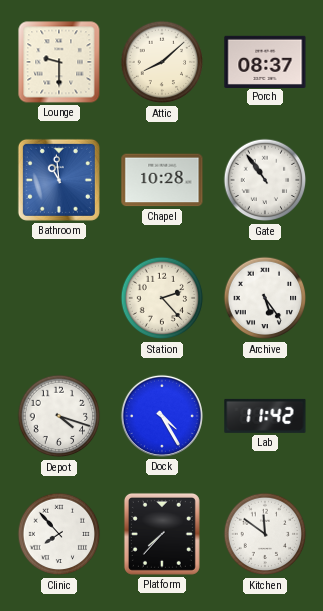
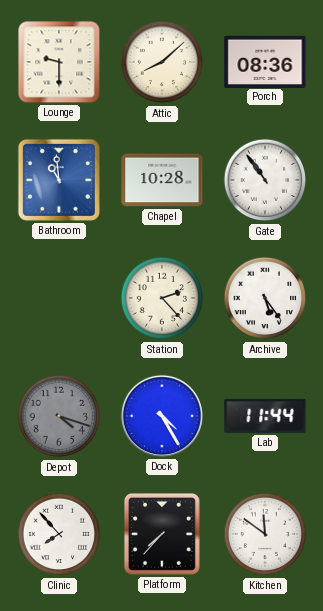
Porch: 08:37 -> 08:36 (265, 61)
Depot dial: white -> grey (59, 416)
Lab: 11:42 -> 11:44 (265, 416)
